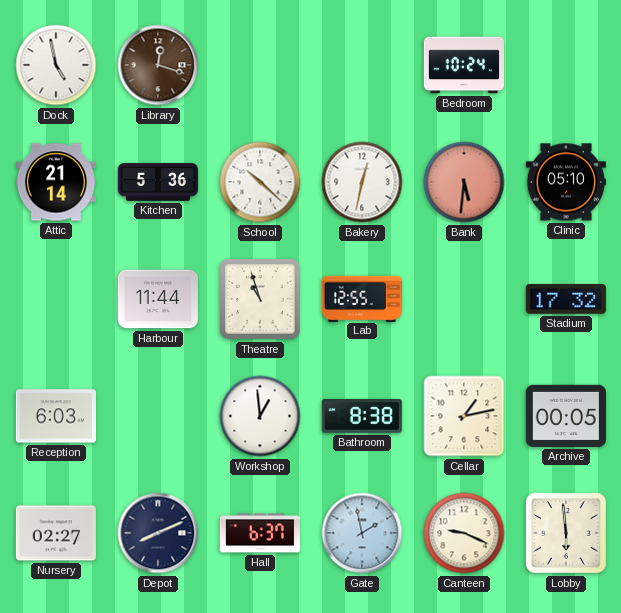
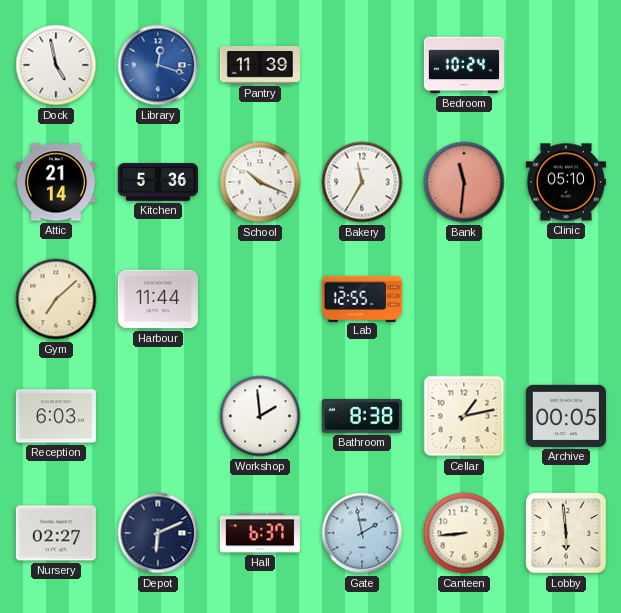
Library dial: brown -> blue (158, 65)
Pantry: none -> 11:39 (260, 66)
School: 10:22 -> 10:19 (260, 182)
Bakery: 12:32 -> 11:35 (362, 182)
Bank: 5:31 -> 11:31 (464, 182)
Gym: none -> 7:08 (56, 299)
Theatre: 10:57 -> none (261, 300)
Stadium: 17:32 -> none (566, 299)
Workshop: 12:59 -> 1:59 (260, 416)
Depot: 8:11 -> 6:11 (158, 533)
Canteen: 9:19 -> 8:44 (464, 533)
